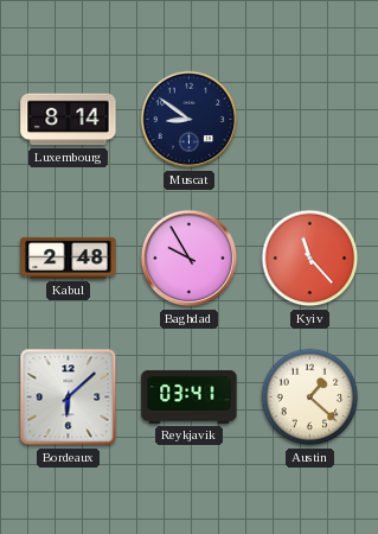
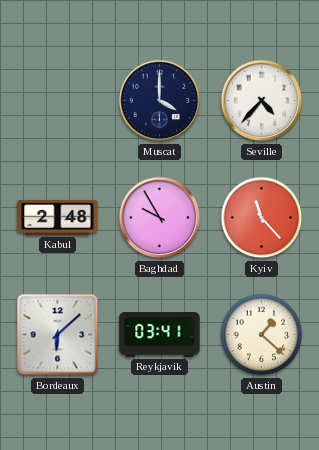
Luxembourg: 8:14 -> none (69, 120)
Muscat: 8:51 -> 4:00 (160, 101)
Seville: none -> 4:37 (262, 101)
